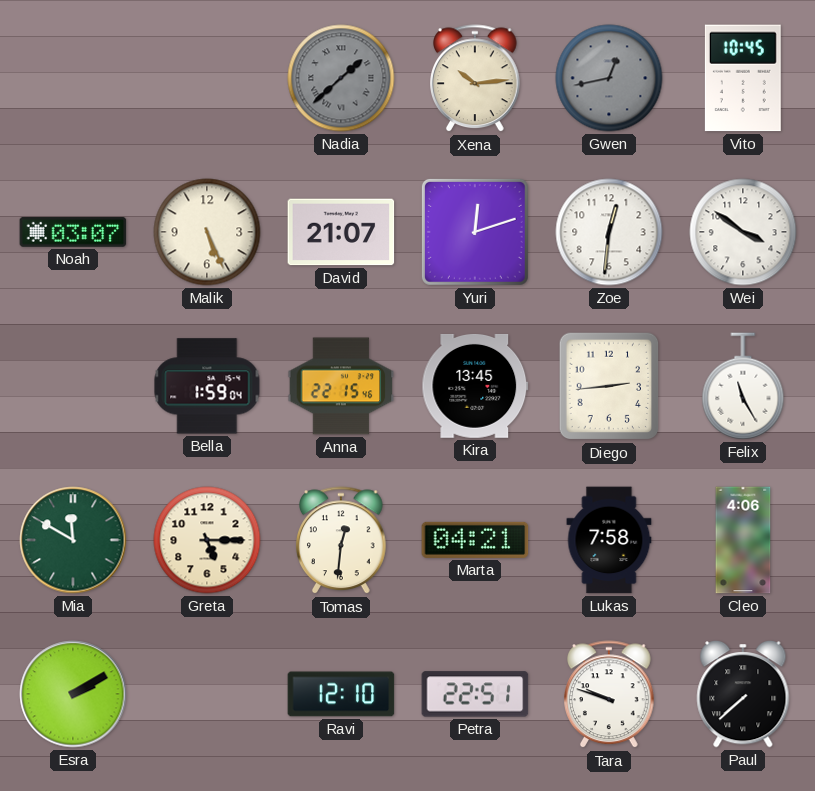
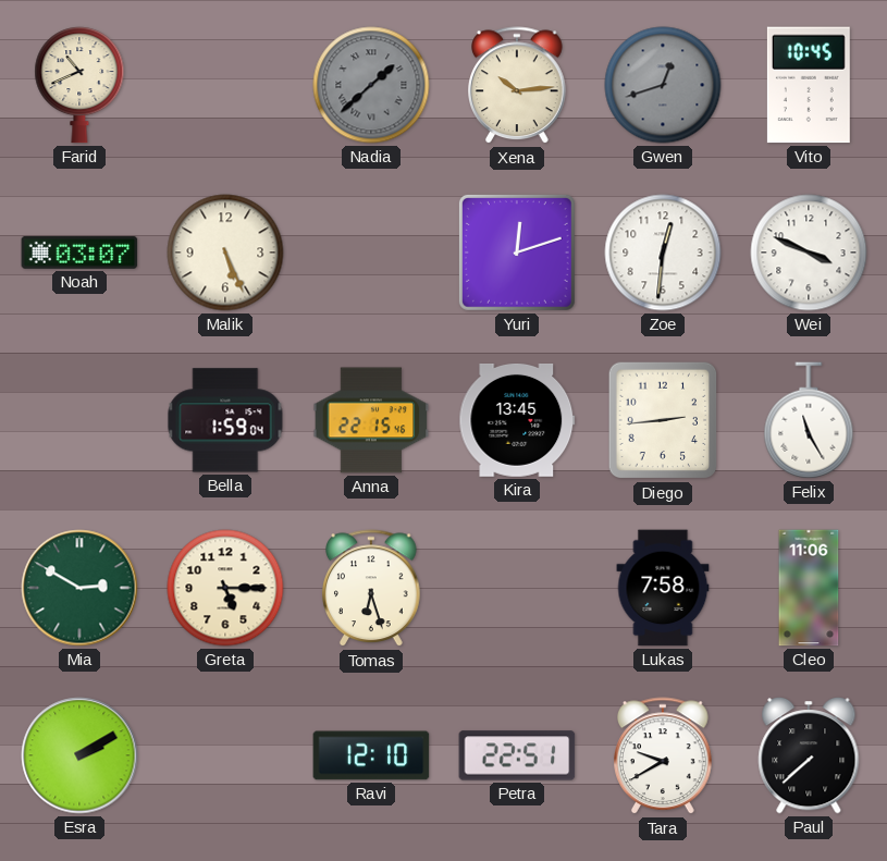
Farid: none -> 10:41 (79, 85)
Gwen: 12:43 -> 12:42 (663, 85)
David: 21:07 -> none (341, 232)
Wei: 3:51 -> 3:49 (809, 253)
Mia: 11:50 -> 2:50 (79, 588)
Tomas: 12:31 -> 6:27 (372, 589)
Marta: 04:21 -> none (475, 540)
Cleo: 4:06 -> 11:06 (809, 588)
Tara: 9:48 -> 9:40 (664, 757)
